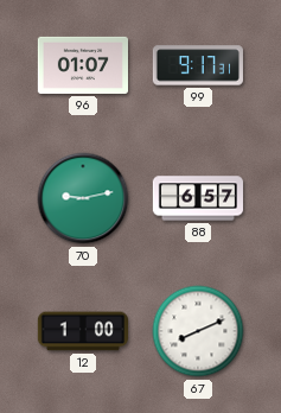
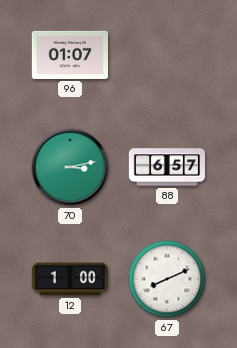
99: 9:17 -> none (197, 65)
70: 9:13 -> 3:13 (70, 167)
